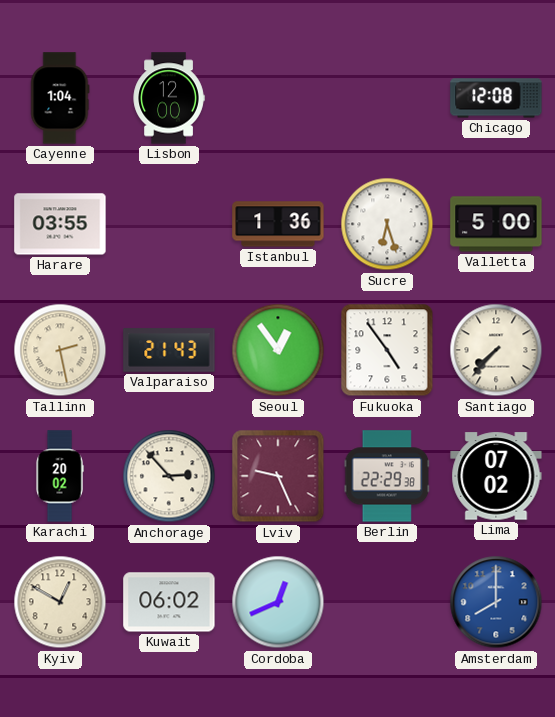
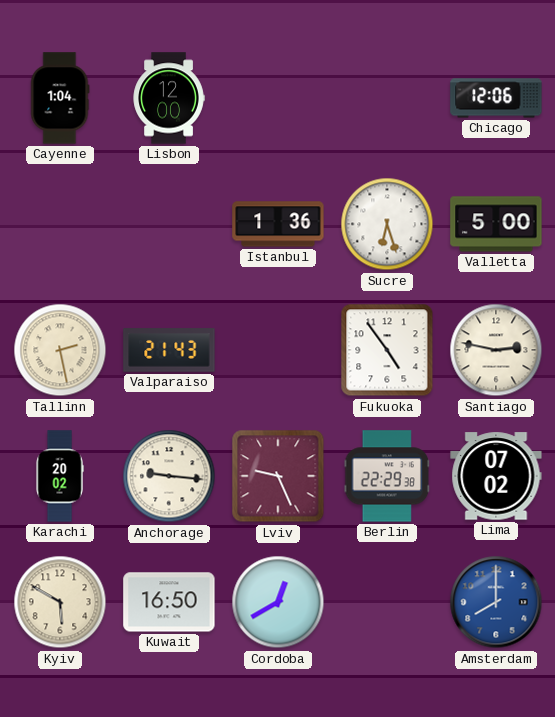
Chicago: 12:08 -> 12:06 (496, 98)
Harare: 03:55 -> none (60, 224)
Seoul: 12:54 -> none (278, 350)
Santiago: 7:37 -> 2:47 (496, 350)
Anchorage: 2:53 -> 9:16 (169, 476)
Kyiv: 12:50 -> 5:50 (60, 602)
Kuwait: 06:02 -> 16:50 (169, 602)
Cordoba: 12:41 -> 12:40 (278, 602)
